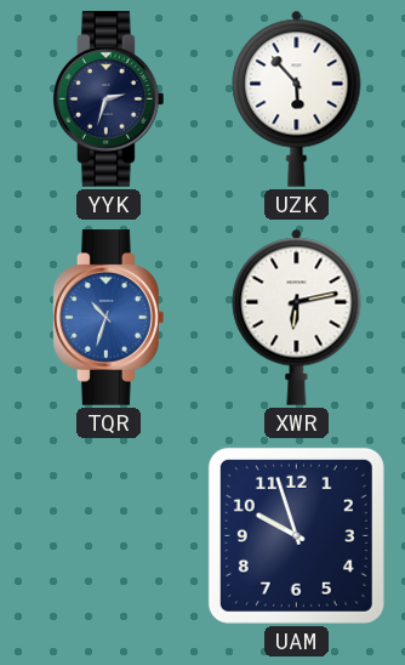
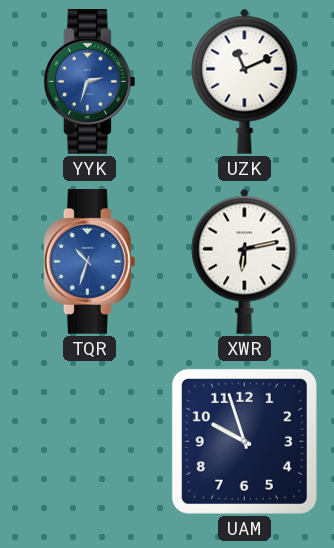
YYK dial: navy -> blue (89, 82)
UZK: 5:53 -> 11:11 (245, 81)
